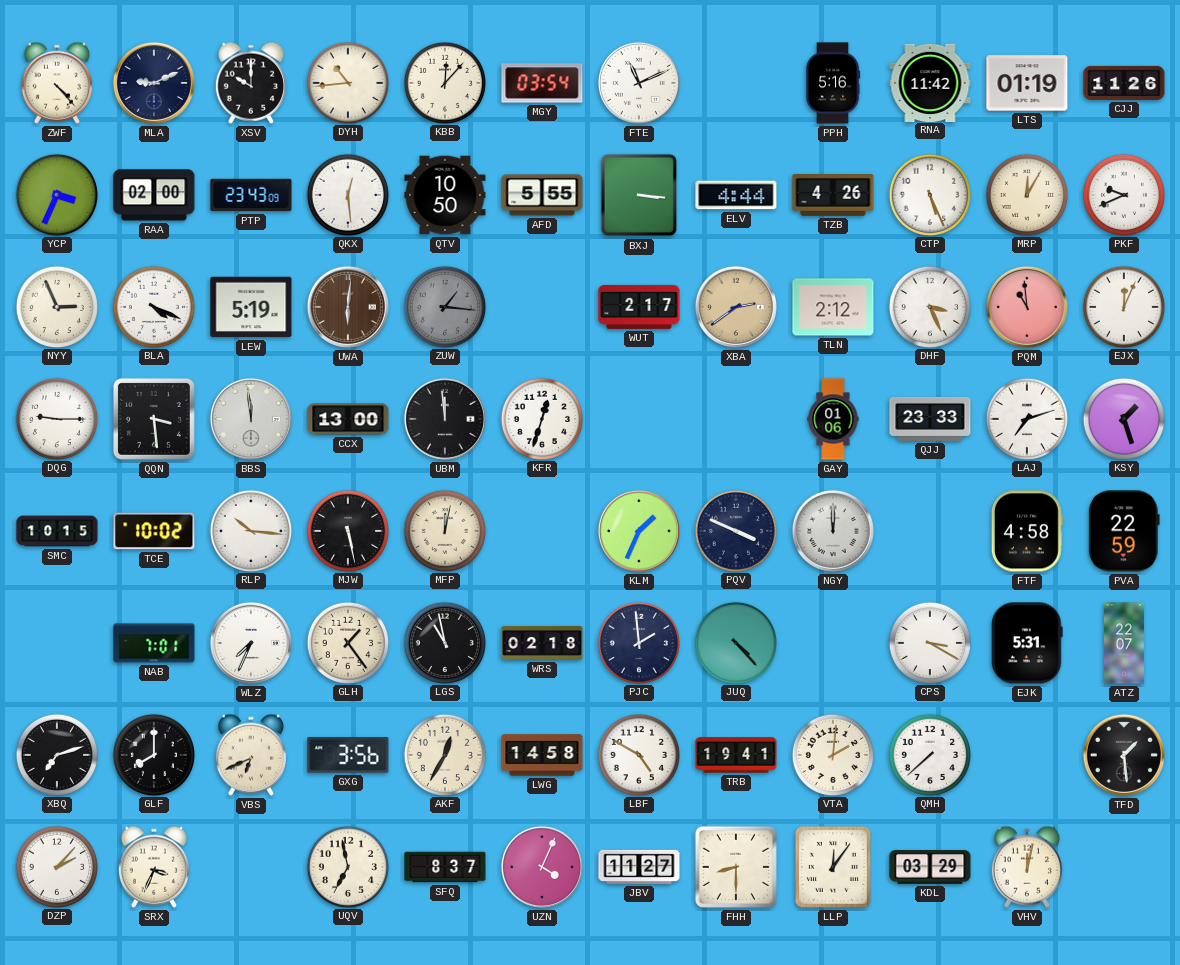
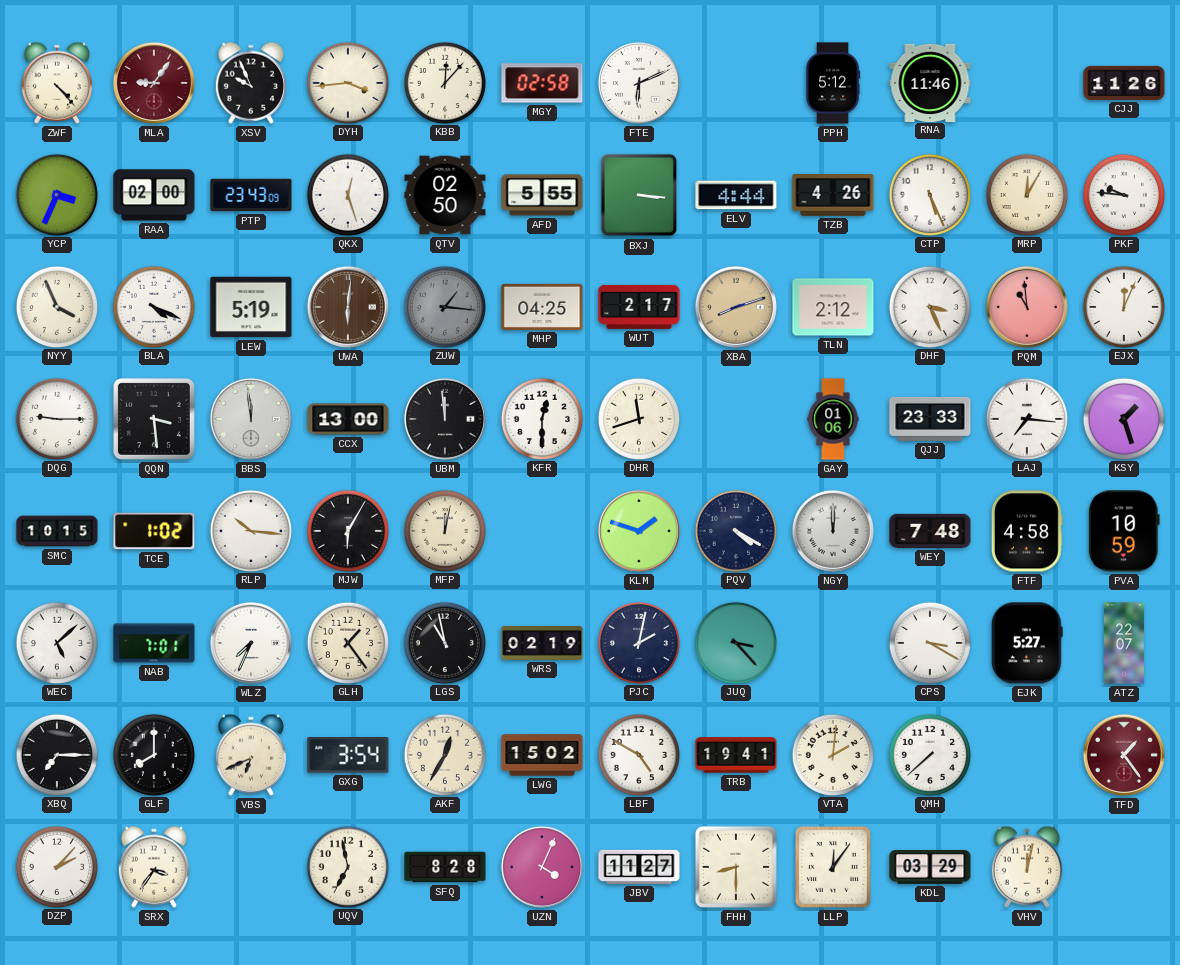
MLA: 9:11 -> 9:06 (154, 83)
MLA dial: navy -> burgundy (154, 83)
XSV: 10:00 -> 9:56 (251, 83)
DYH: 10:44 -> 3:44 (347, 82)
MGY: 03:54 -> 02:58 (542, 83)
FTE: 11:11 -> 6:11 (639, 83)
PPH: 5:16 -> 5:12 (833, 83)
RNA: 11:42 -> 11:46 (930, 82)
LTS: 01:19 -> none (1027, 83)
QKX: 12:29 -> 12:27 (347, 194)
QTV: 10:50 -> 02:50 (445, 195)
PKF: 9:41 -> 9:46 (1123, 194)
NYY: 2:56 -> 3:56 (56, 306)
MHP: none -> 04:25 (542, 307)
XBA: 2:39 -> 8:12 (736, 307)
KFR: 12:33 -> 12:30 (541, 418)
DHR: none -> 11:42 (638, 418)
LAJ: 7:12 -> 7:16 (1026, 418)
TCE: 10:02 -> 1:02 (154, 531)
MJW: 5:28 -> 6:05 (347, 530)
KLM: 1:34 -> 1:48 (639, 531)
PQV: 3:49 -> 4:20 (735, 530)
WEY: none -> 7:48 (930, 531)
PVA: 22:59 -> 10:59 (1124, 531)
WEC: none -> 5:08 (56, 642)
WRS: 02:18 -> 02:19 (542, 643)
PJC: 1:59 -> 2:02 (638, 642)
JUQ: 4:23 -> 3:23 (735, 642)
EJK: 5:31 -> 5:27 (1027, 643)
XBQ: 7:12 -> 7:15 (56, 754)
GXG: 3:56 -> 3:54 (348, 756)
LWG: 14:58 -> 15:02 (542, 755)
TFD: 1:29 -> 1:24 (1124, 755)
TFD dial: black -> burgundy (1124, 755)
SRX: 3:34 -> 3:36 (154, 867)
SFQ: 8:37 -> 8:28 (445, 867)
